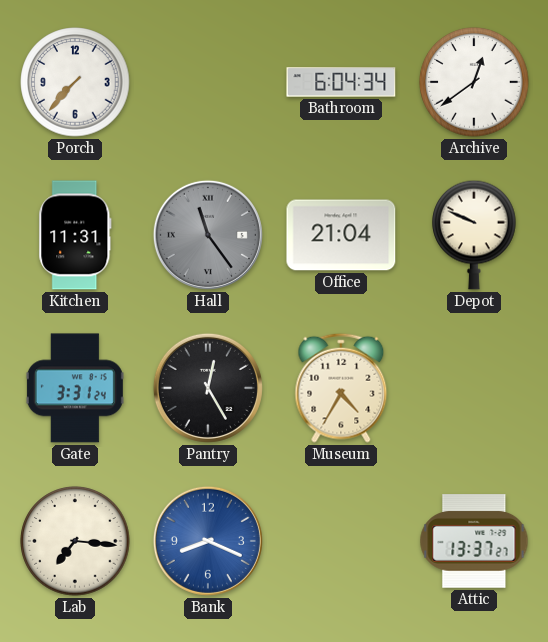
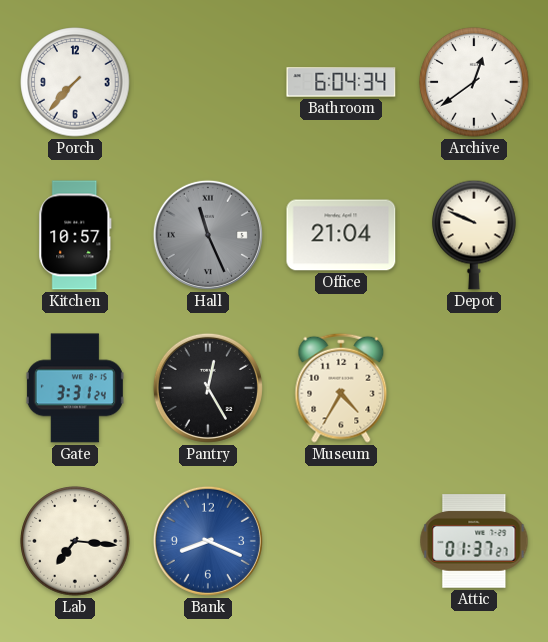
Kitchen: 11:31 -> 10:57 (75, 235)
Hall: 11:24 -> 11:26 (208, 235)
Attic: 13:37 -> 01:37 (474, 541)
